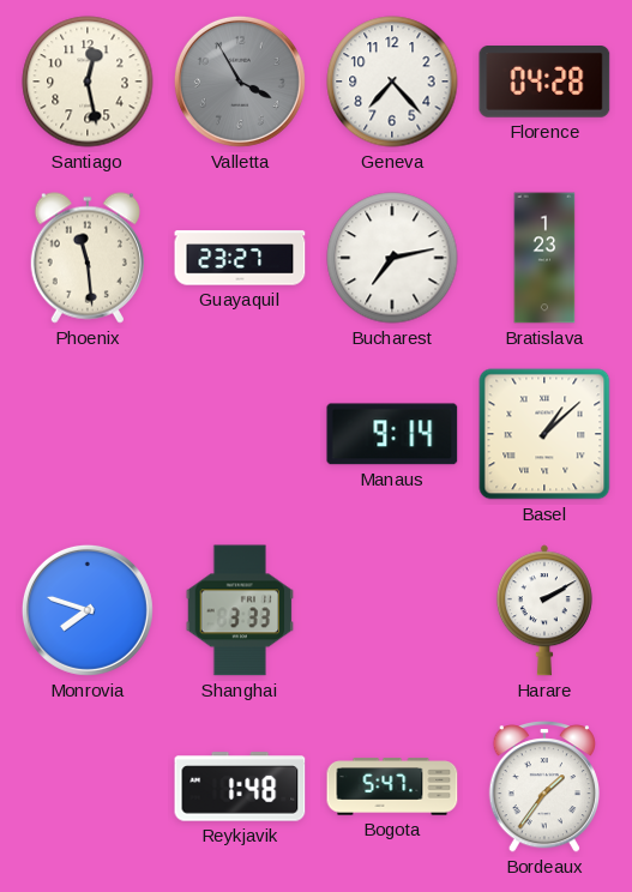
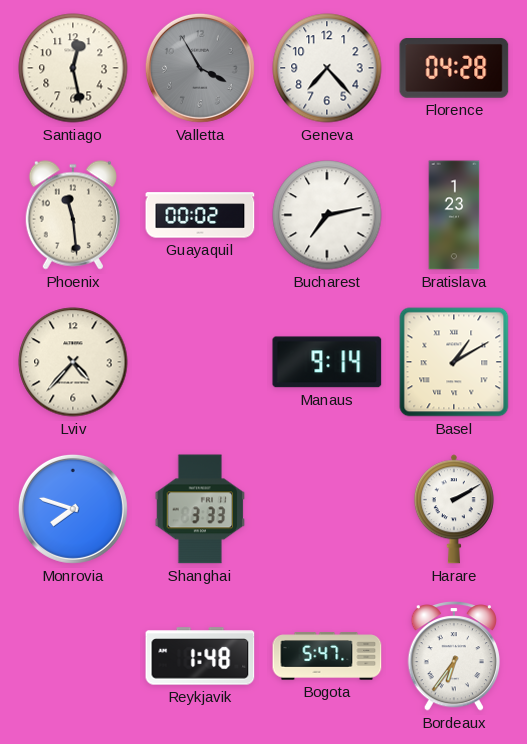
Guayaquil: 23:27 -> 00:02 (200, 215)
Lviv: none -> 4:37 (73, 362)
Basel: 1:08 -> 1:10 (454, 362)
Bordeaux: 1:36 -> 6:36 (453, 657)
